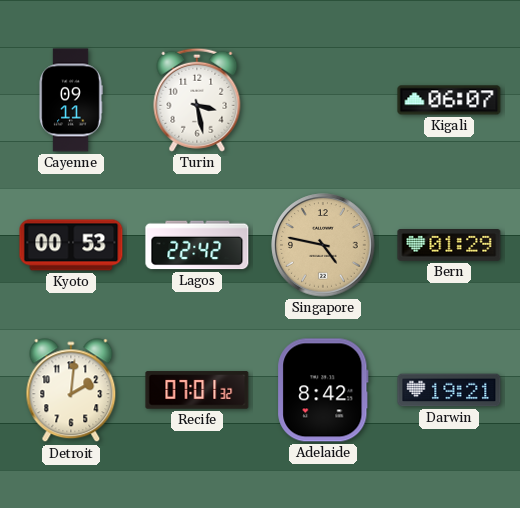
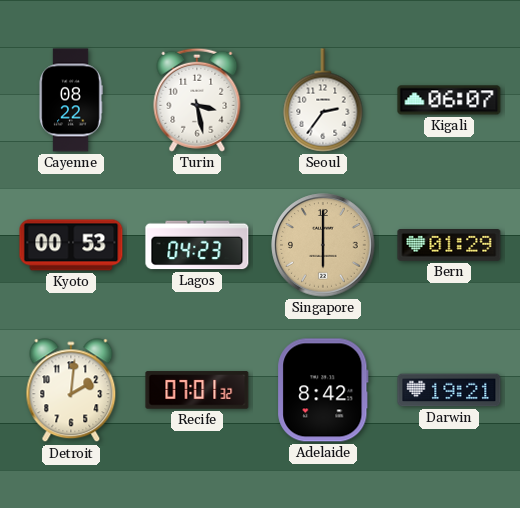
Cayenne: 09:11 -> 08:22 (71, 100)
Seoul: none -> 2:36 (323, 100)
Lagos: 22:42 -> 04:23 (197, 245)
Singapore: 4:47 -> 6:00 (323, 245)
